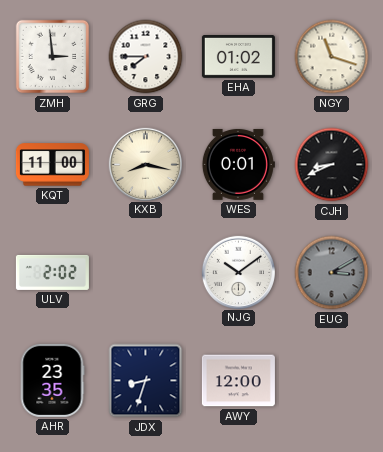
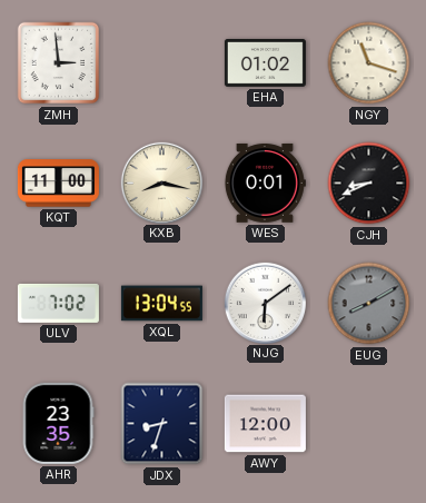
GRG: 7:45 -> none (146, 57)
ULV: 2:02 -> 7:02 (58, 303)
XQL: none -> 13:04 (161, 304)
NJG: 10:09 -> 6:09 (265, 303)
EUG: 3:10 -> 8:10 (369, 304)
